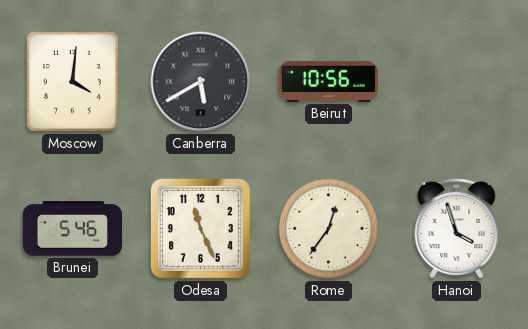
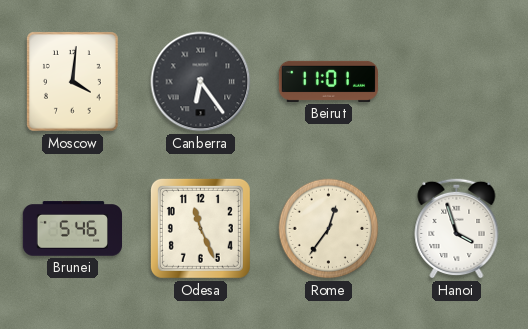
Canberra: 5:40 -> 6:24 (201, 82)
Beirut: 10:56 -> 11:01 (328, 81)
